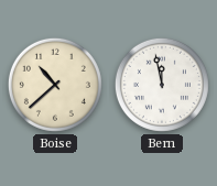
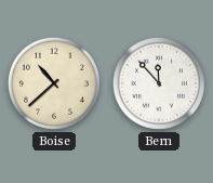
Bern: 11:58 -> 11:53 (159, 83)
